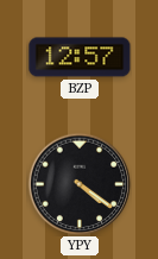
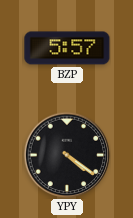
BZP: 12:57 -> 5:57 (67, 48)
